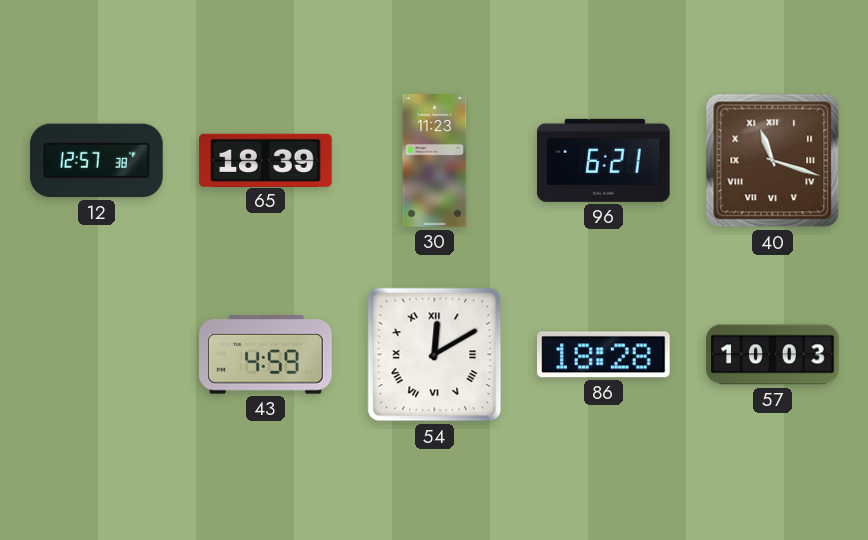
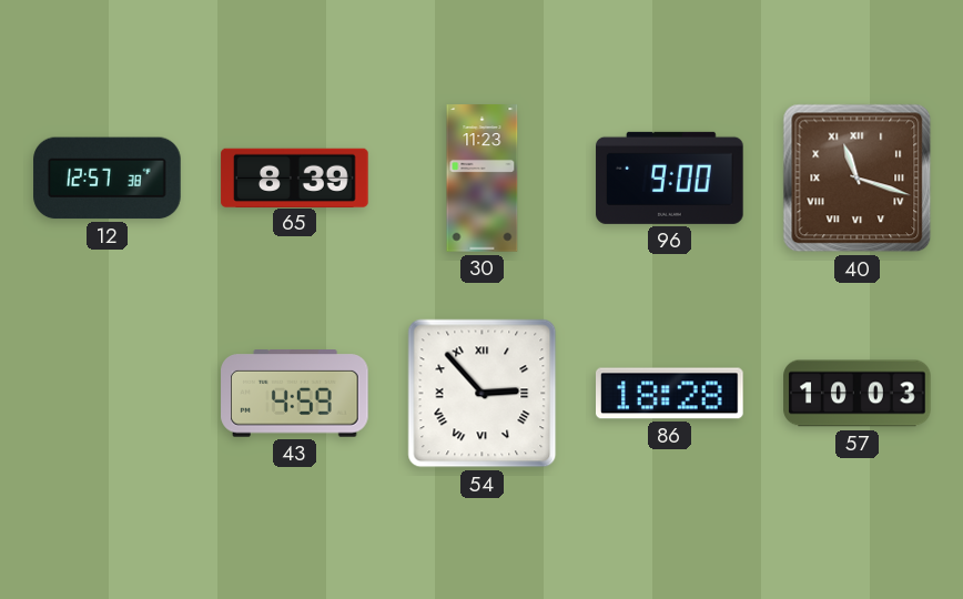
65: 18:39 -> 8:39 (295, 177)
96: 6:21 -> 9:00 (670, 177)
54: 12:10 -> 2:53 (483, 394)
